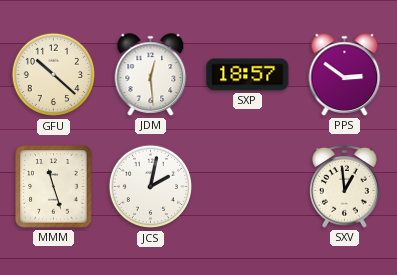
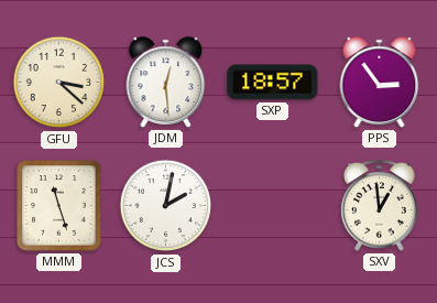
GFU: 10:22 -> 3:22 (59, 83)
PPS: 2:51 -> 2:54 (380, 83)
